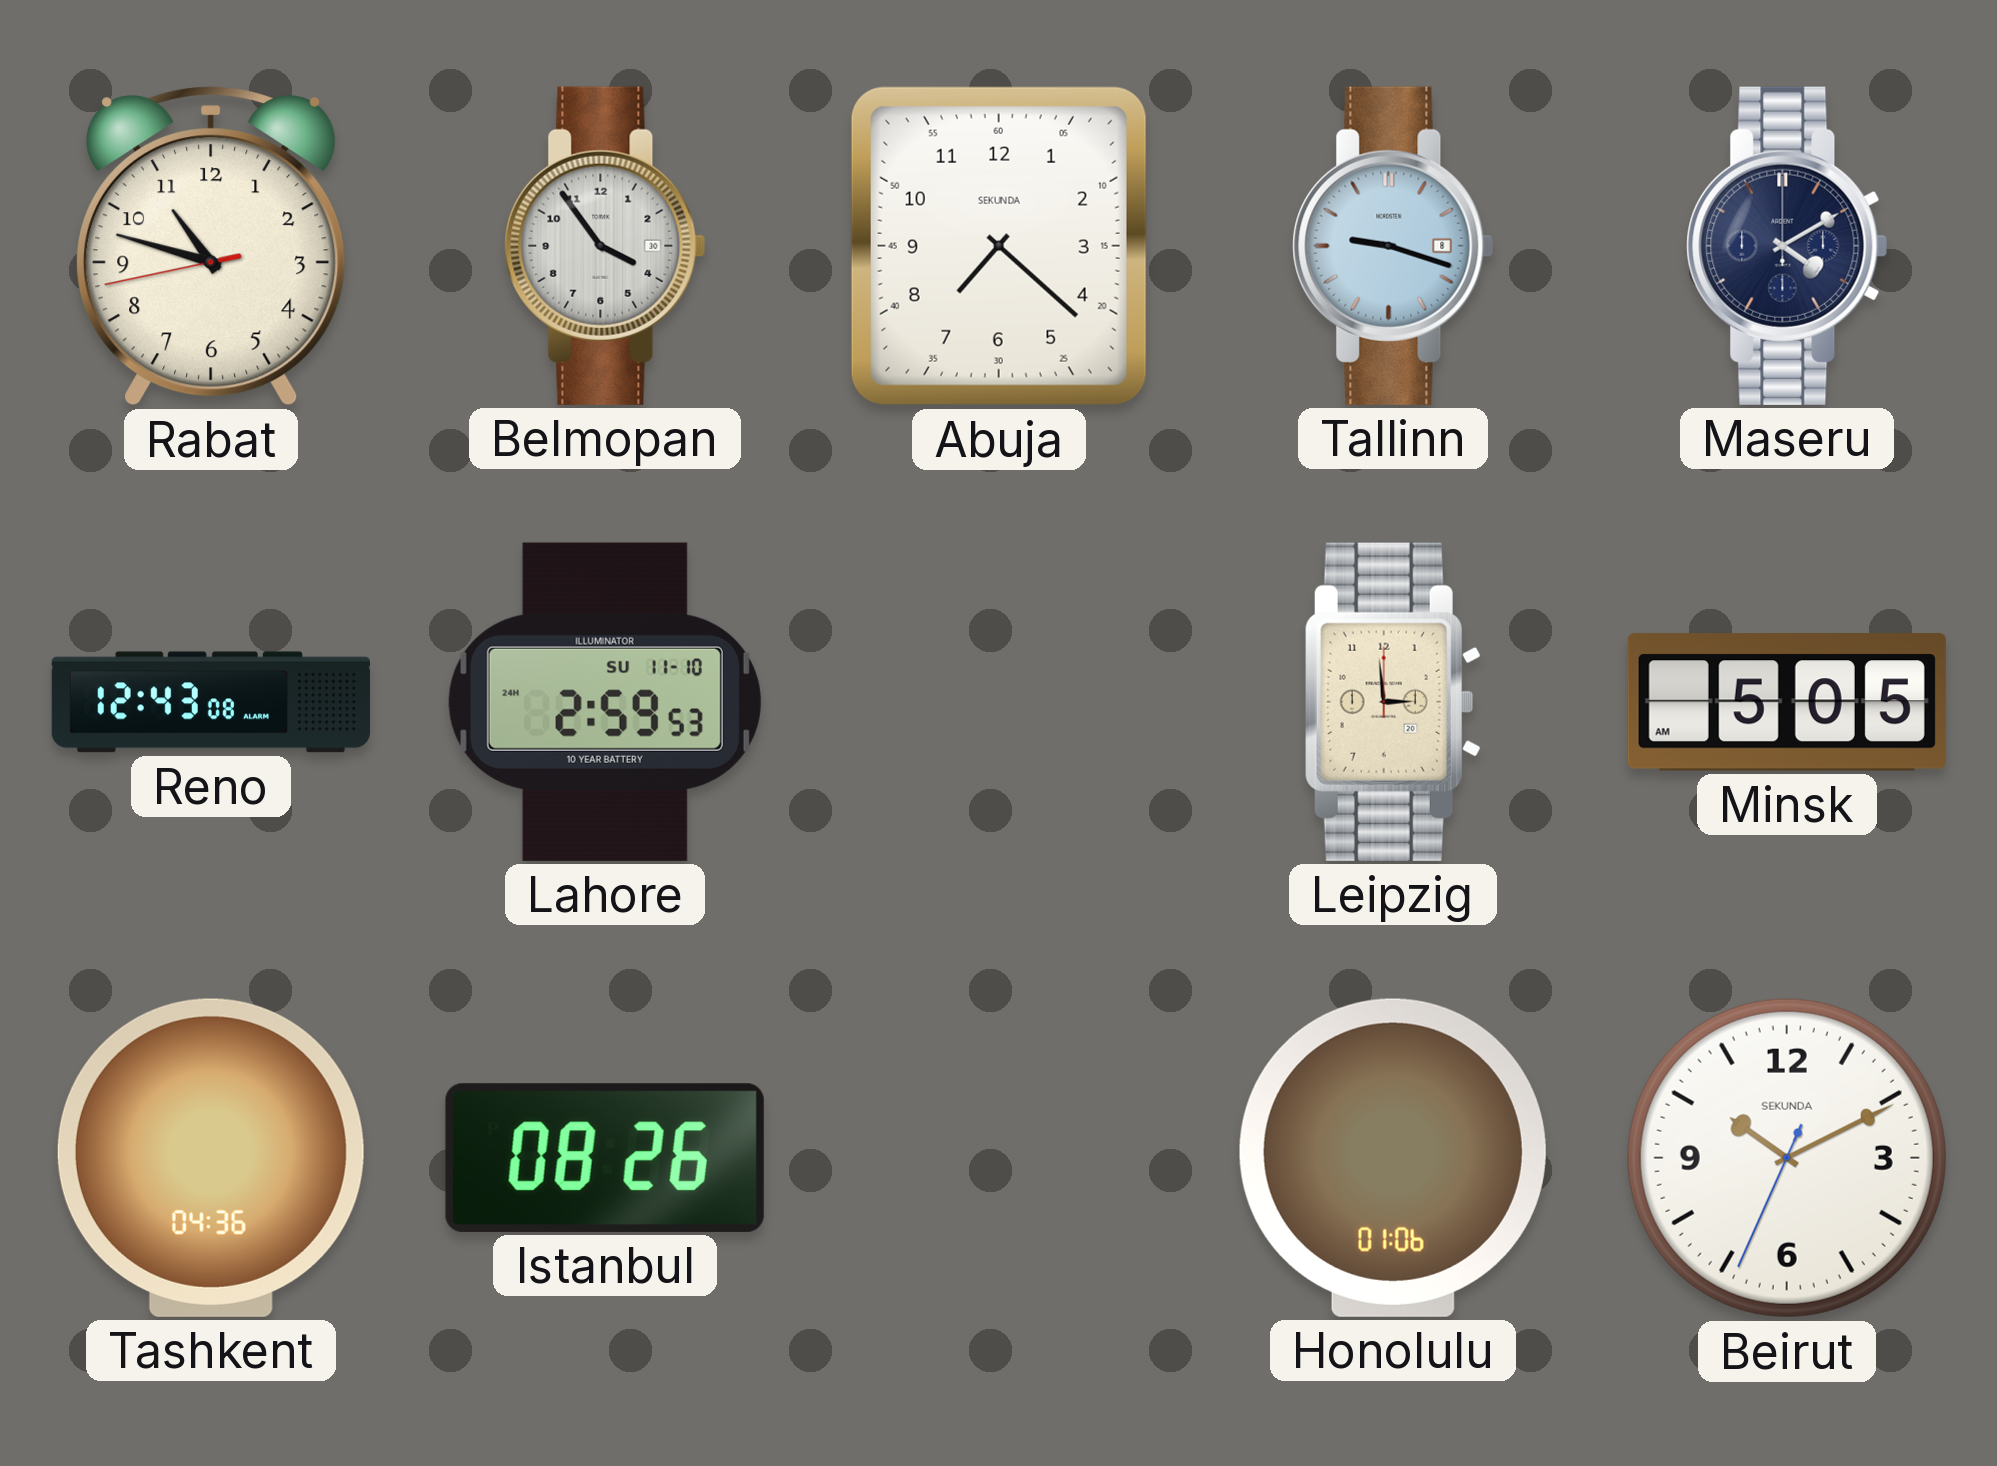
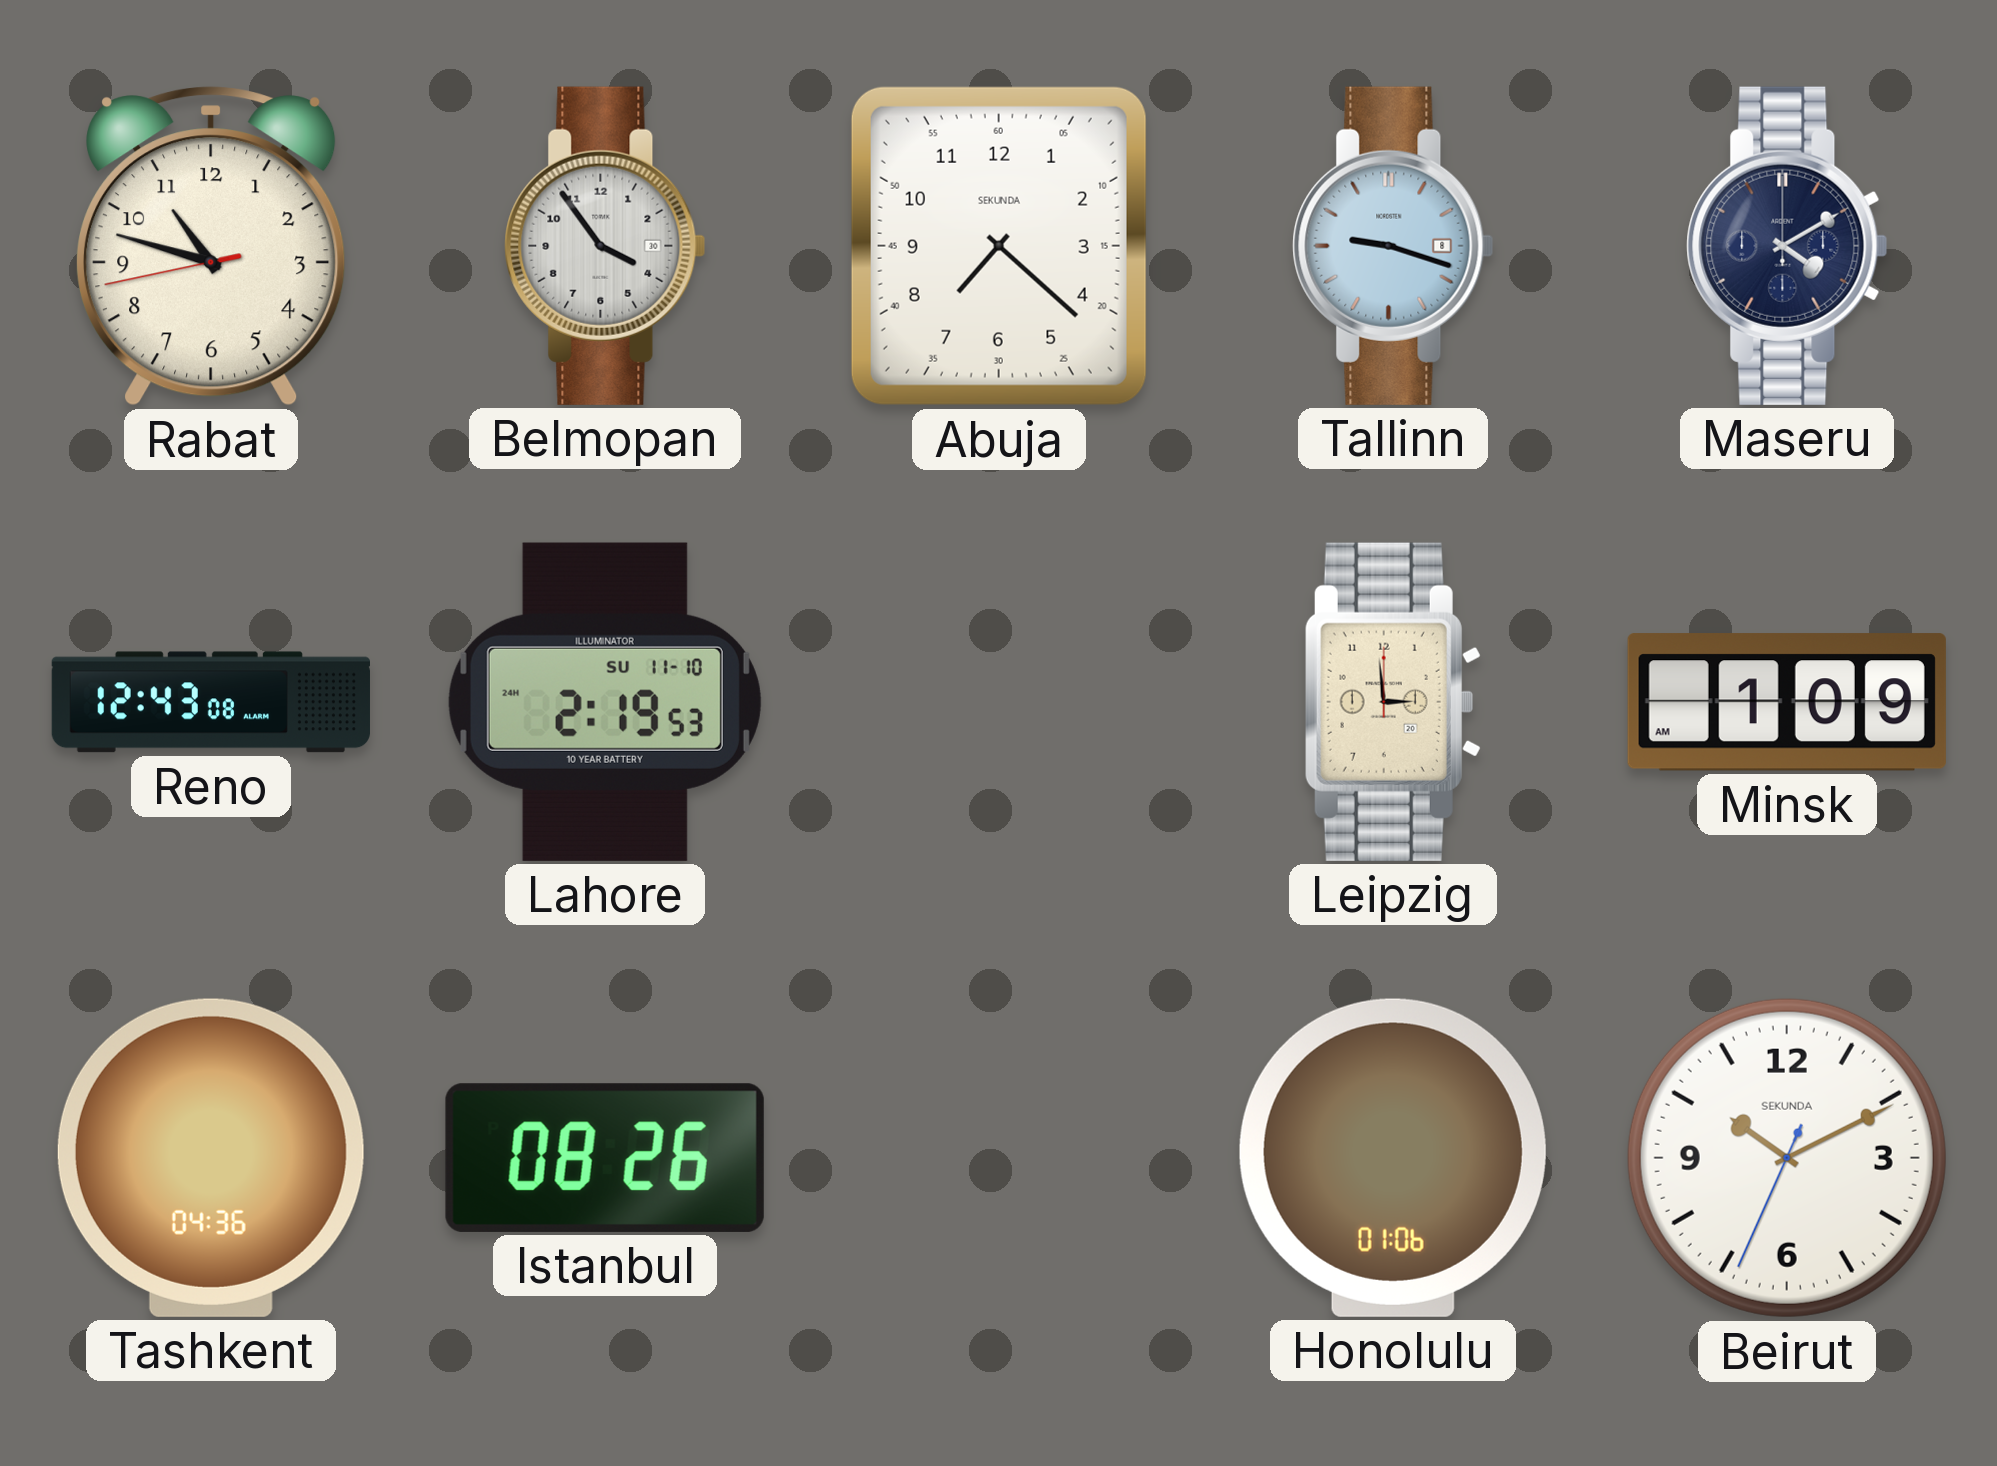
Lahore: 2:59 -> 2:19 (605, 702)
Minsk: 5:05 -> 1:09 (1787, 702)
